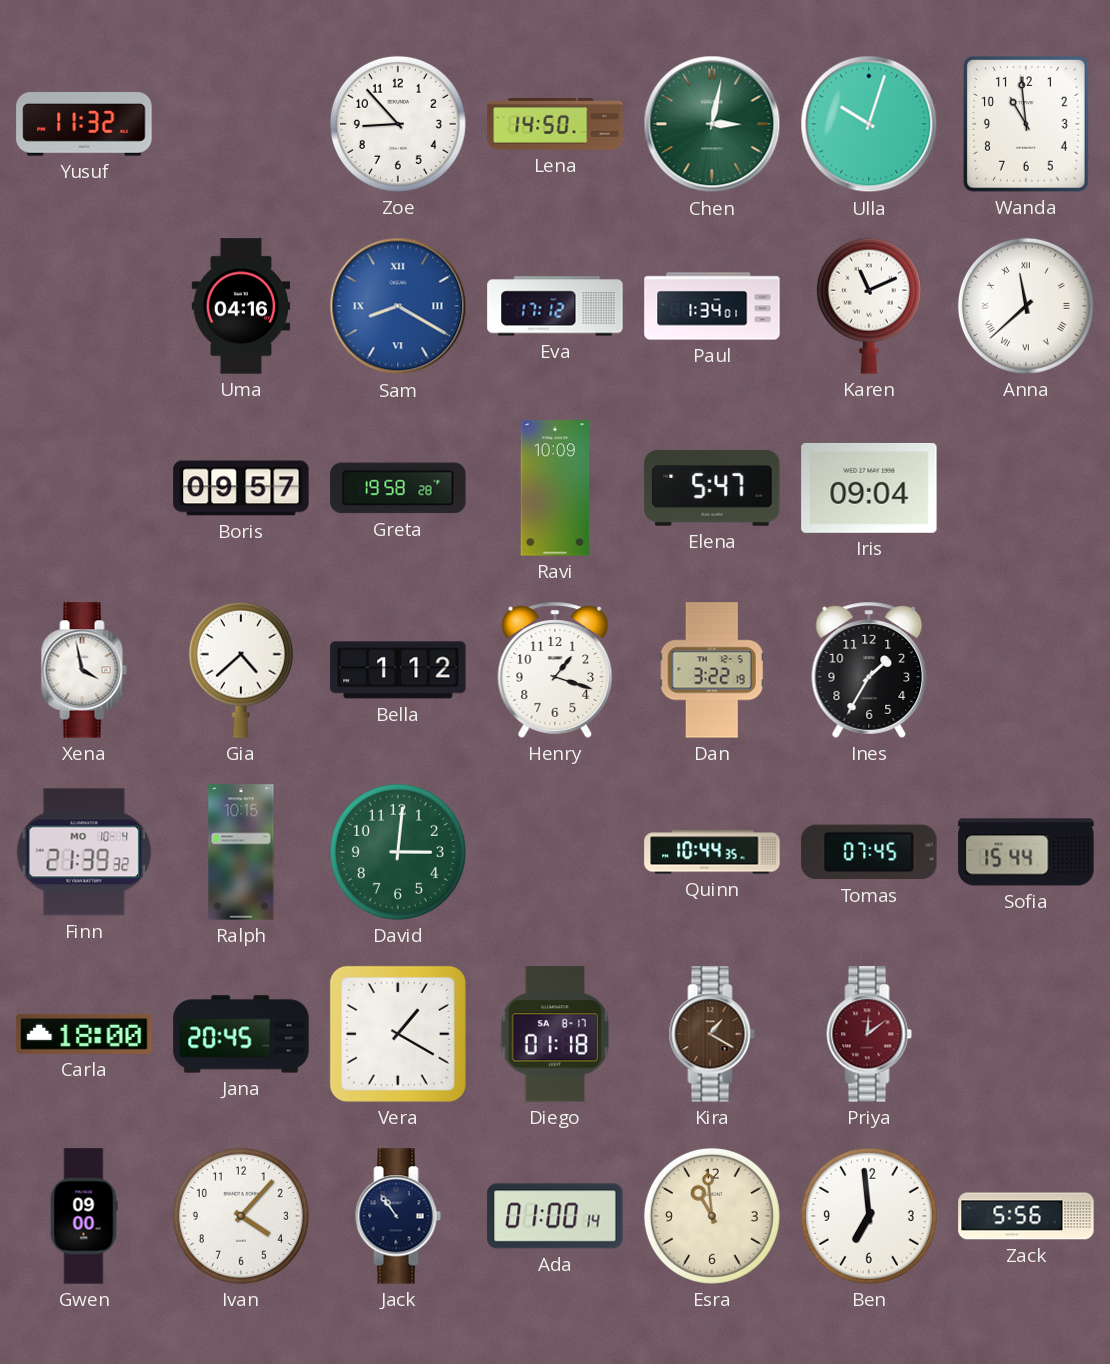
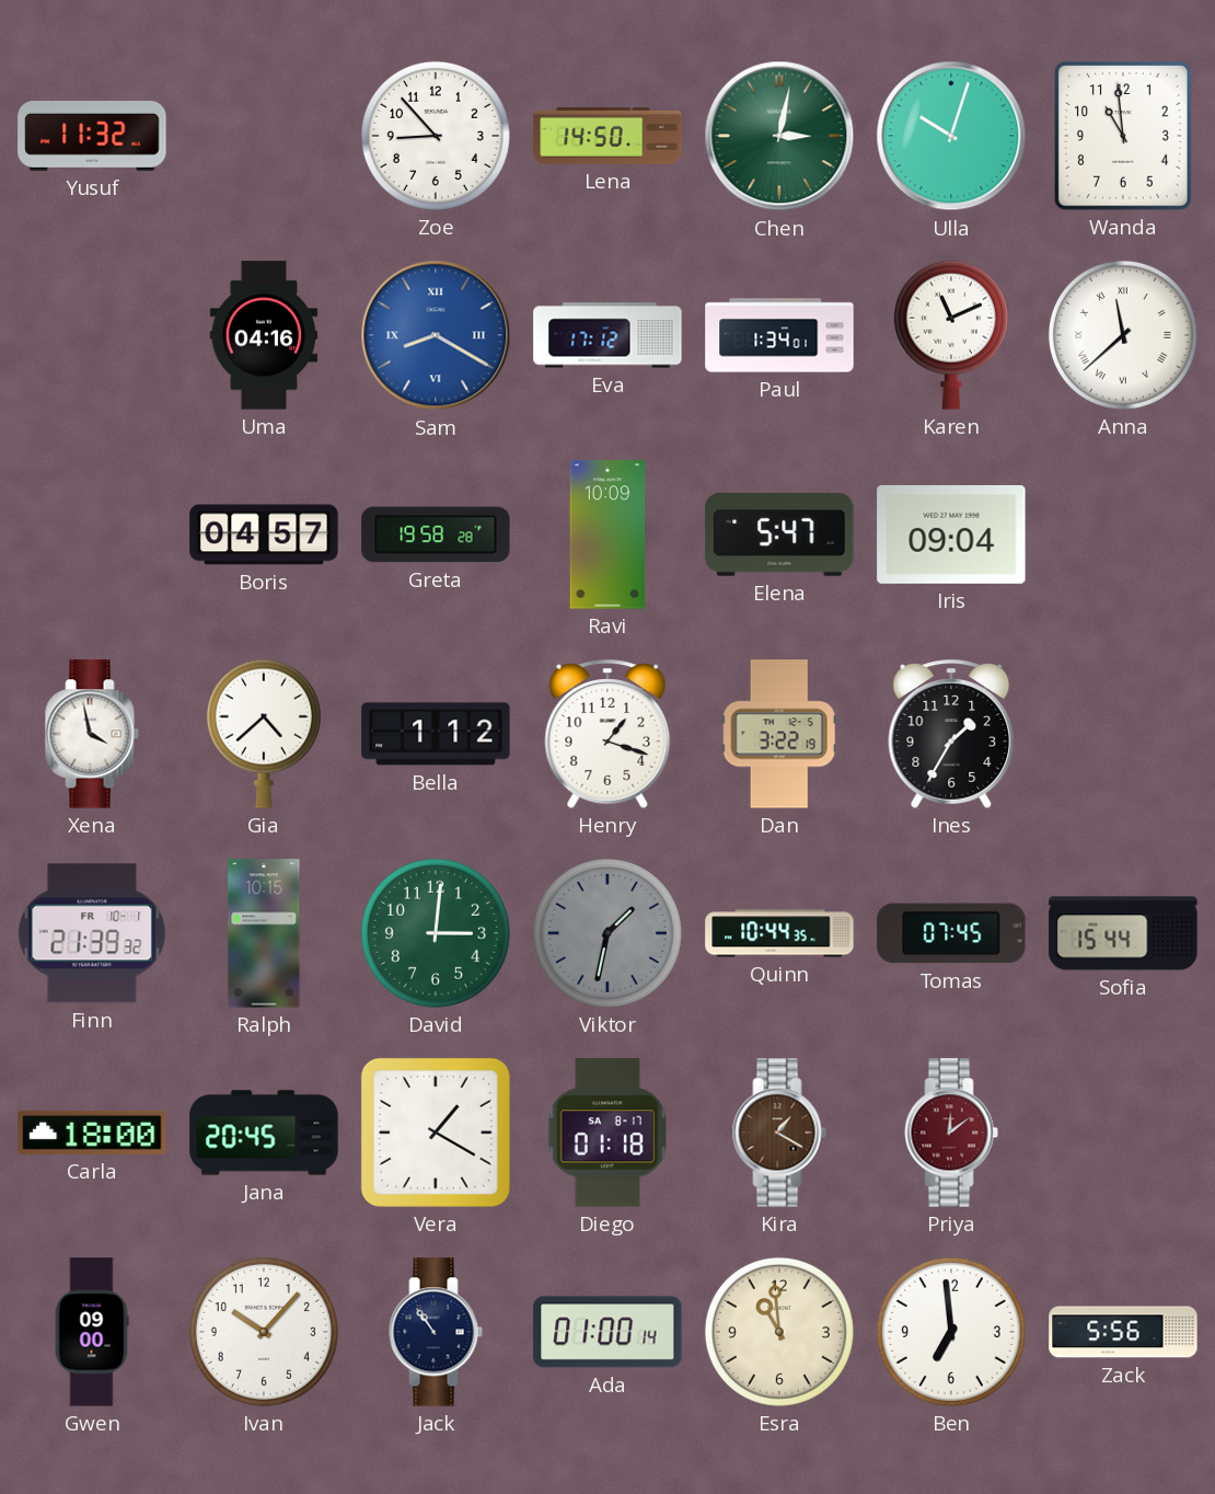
Boris: 09:57 -> 04:57 (264, 535)
Finn date: MO 10-4 -> FR 10-1 (92, 933)
Viktor: none -> 1:32 (607, 933)
Ivan: 4:07 -> 10:07 (264, 1332)
